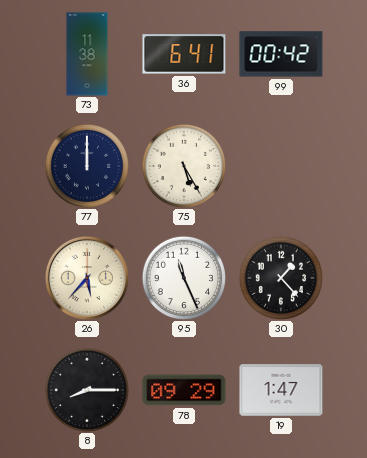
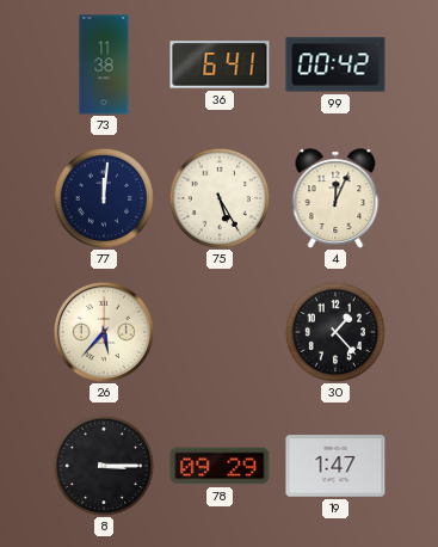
77: 12:00 -> 12:01 (103, 197)
4: none -> 12:04 (335, 198)
95: 11:26 -> none (183, 277)
8: 8:15 -> 3:15 (103, 465)
